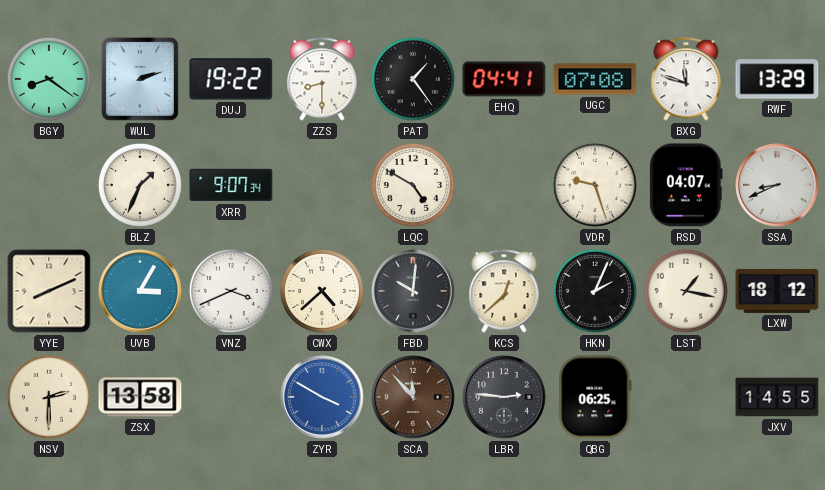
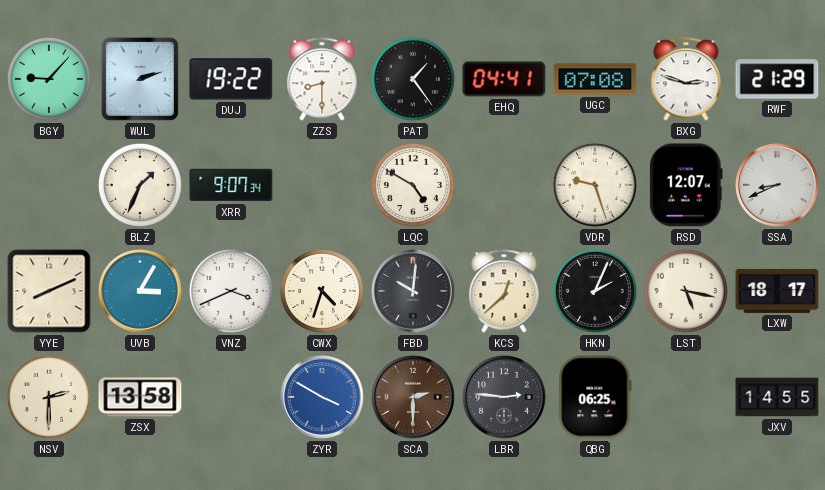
BGY: 8:21 -> 9:07 (49, 79)
BXG: 11:48 -> 2:48 (686, 79)
RWF: 13:29 -> 21:29 (777, 79)
RSD: 04:07 -> 12:07 (686, 185)
CWX: 4:38 -> 4:33 (322, 291)
LST: 1:17 -> 5:17 (686, 291)
LXW: 18:12 -> 18:17 (777, 291)
SCA: 11:53 -> 2:30 (414, 398)
